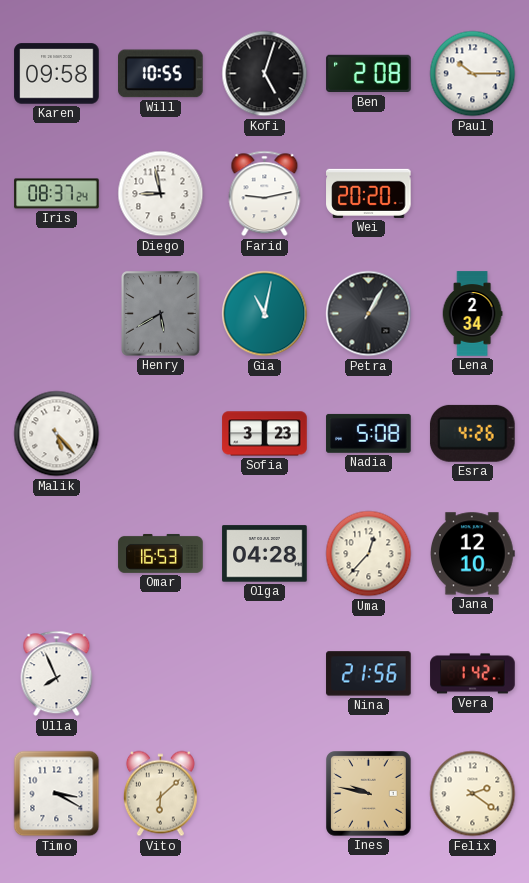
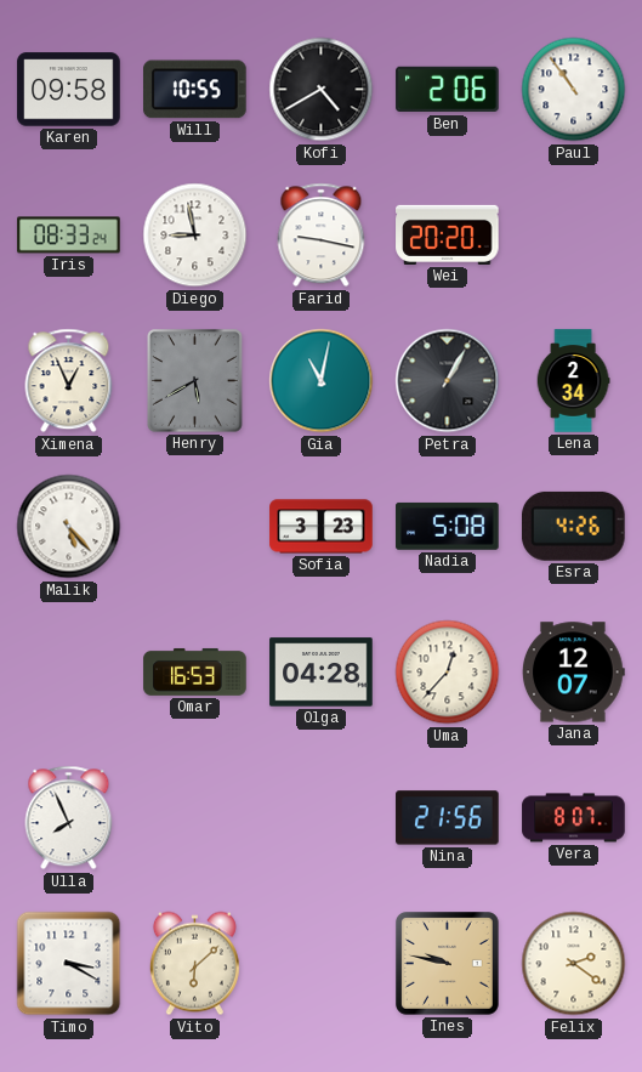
Kofi: 5:03 -> 4:40 (322, 90)
Ben: 2:08 -> 2:06 (448, 90)
Paul: 10:15 -> 10:54 (574, 90)
Iris: 08:37 -> 08:33 (69, 236)
Farid: 9:13 -> 9:17 (322, 236)
Ximena: none -> 12:56 (69, 381)
Jana: 12:10 -> 12:07 (573, 673)
Vera: 1:42 -> 8:07 (574, 818)
